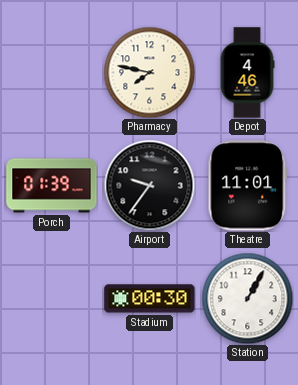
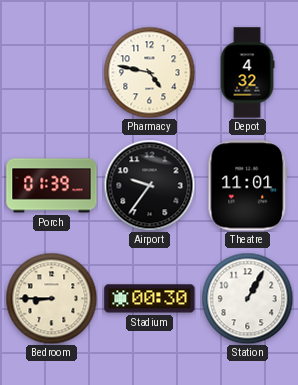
Pharmacy: 7:47 -> 4:47 (149, 72)
Depot: 4:46 -> 4:32 (247, 73)
Bedroom: none -> 8:45 (51, 298)
